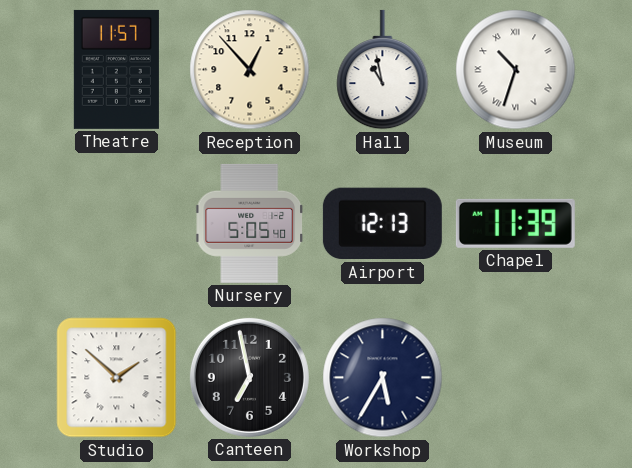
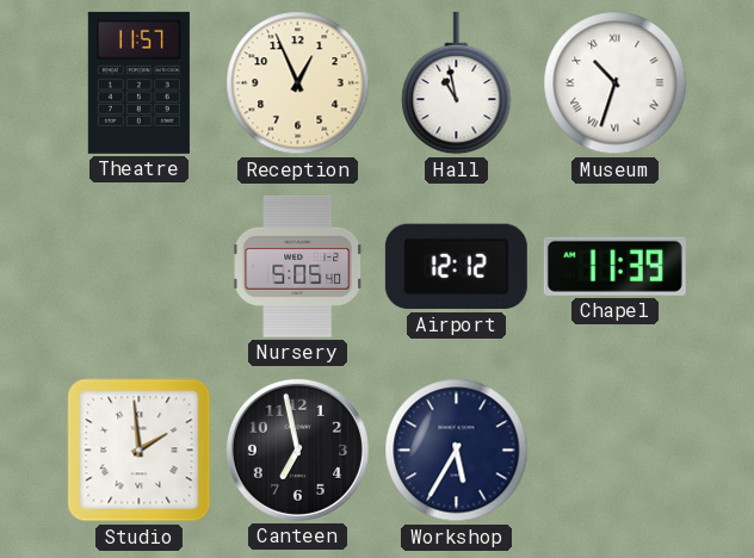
Reception: 12:53 -> 12:56 (298, 83)
Airport: 12:13 -> 12:12 (456, 267)
Studio: 1:52 -> 1:59 (140, 451)
